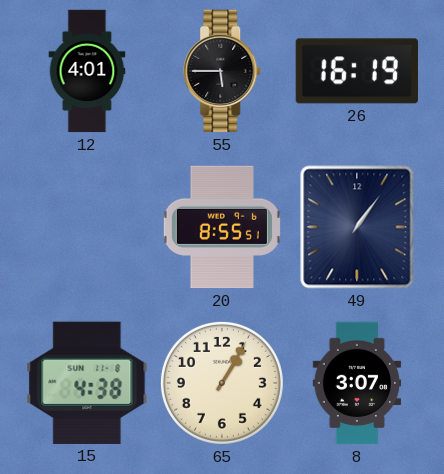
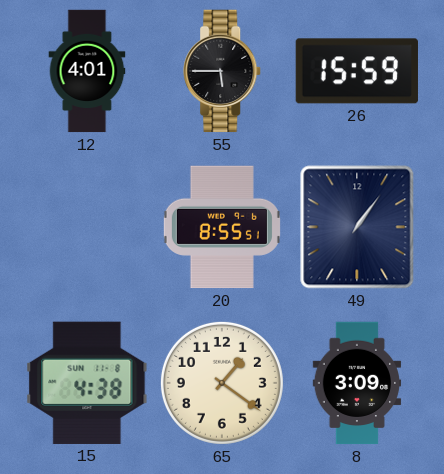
26: 16:19 -> 15:59 (357, 71)
65: 1:05 -> 1:21 (222, 383)
8: 3:07 -> 3:09 (357, 383)
